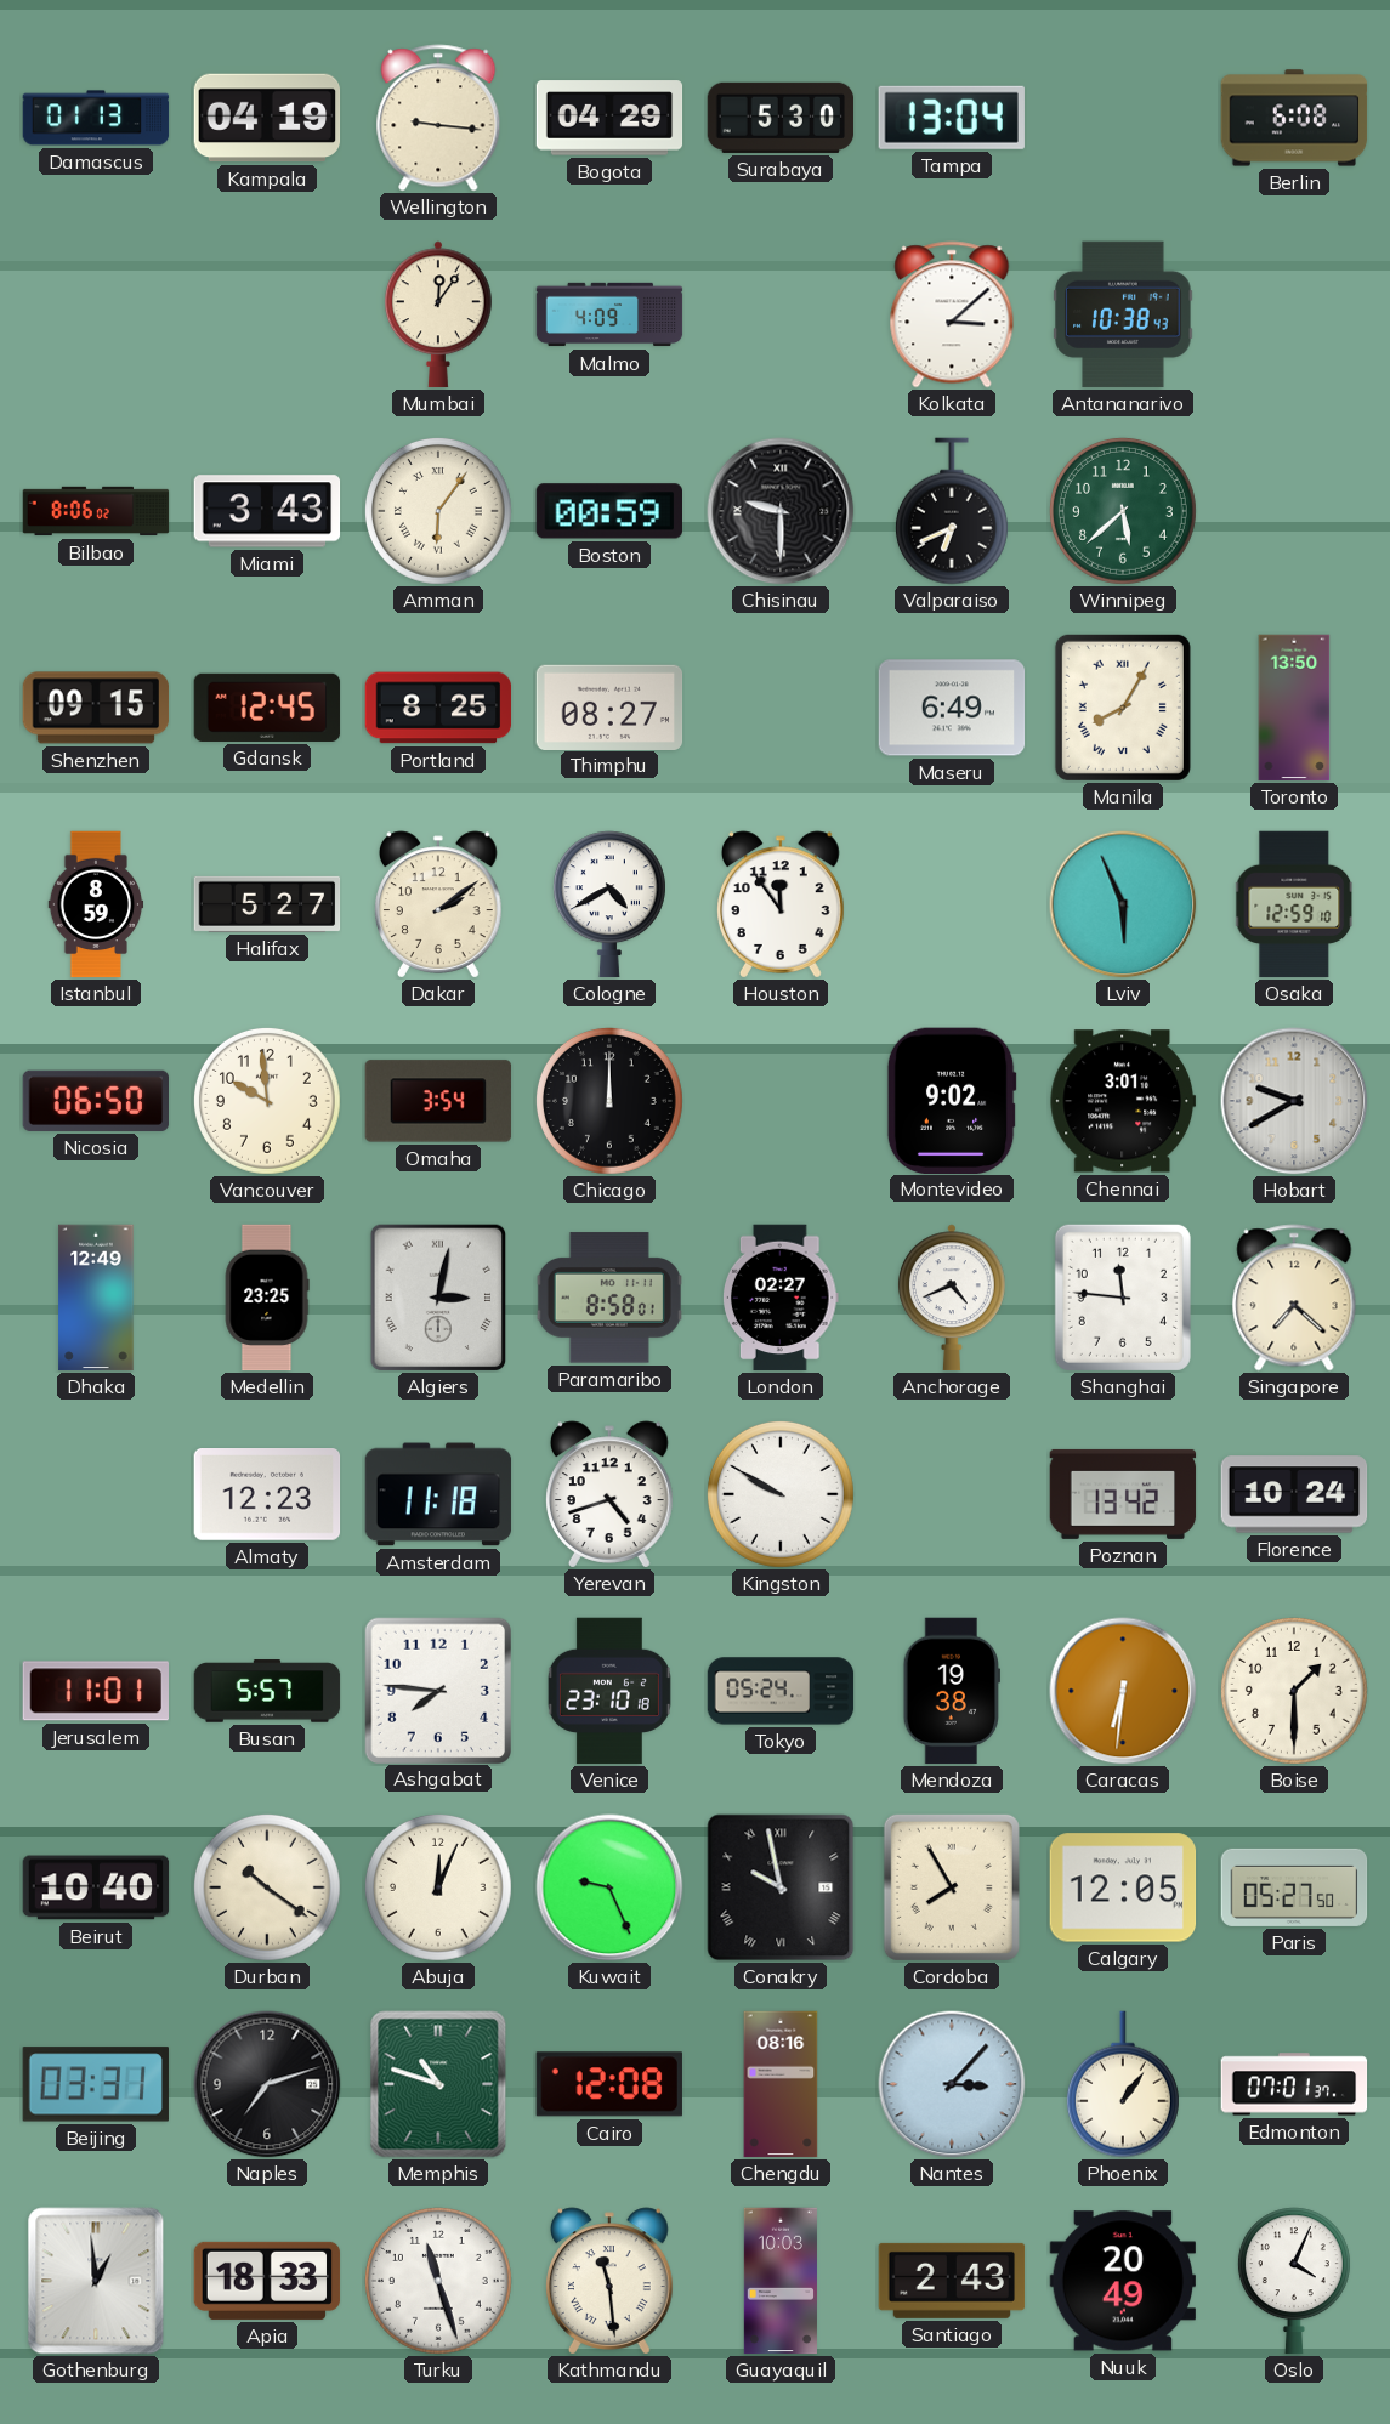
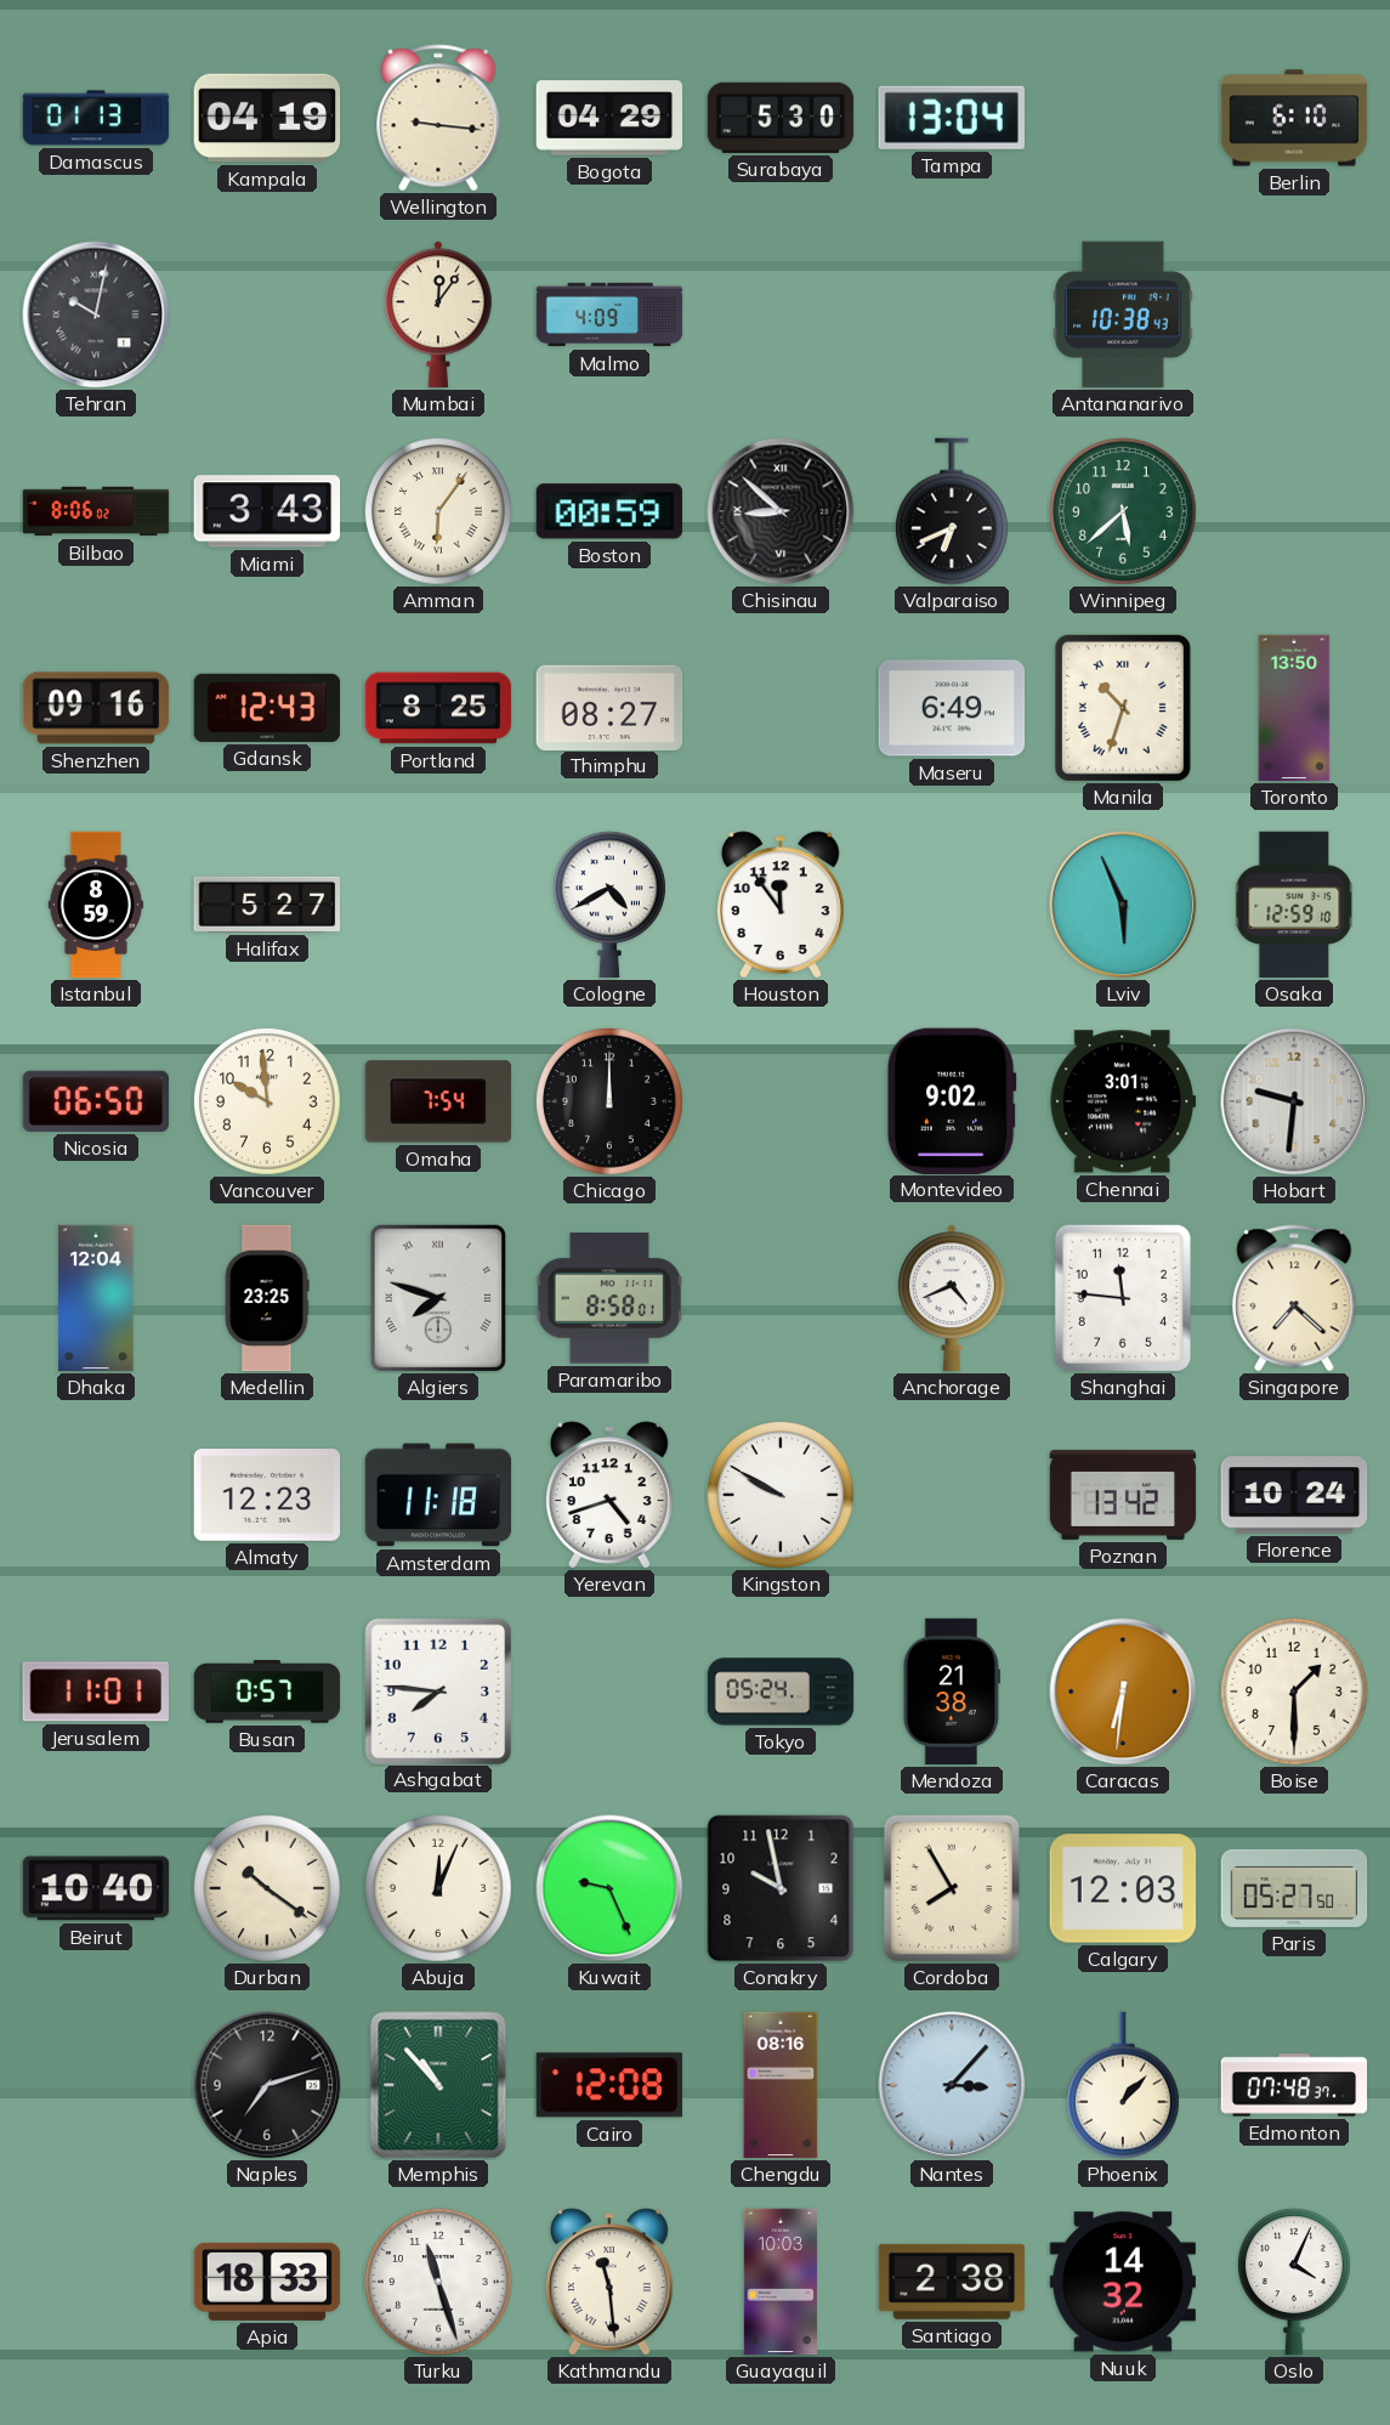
Berlin: 6:08 -> 6:10 (1294, 118)
Tehran: none -> 10:02 (96, 315)
Kolkata: 3:08 -> none (952, 314)
Chisinau: 9:30 -> 8:52 (781, 511)
Shenzhen: 09:15 -> 09:16 (96, 708)
Gdansk: 12:45 -> 12:43 (267, 708)
Manila: 8:05 -> 10:33 (1123, 708)
Dakar: 2:09 -> none (439, 904)
Omaha: 3:54 -> 7:54 (438, 1101)
Hobart: 9:40 -> 9:31 (1294, 1101)
Dhaka: 12:49 -> 12:04 (96, 1298)
Algiers: 3:02 -> 7:48 (438, 1298)
London: 02:27 -> none (781, 1298)
Busan: 5:57 -> 0:57 (267, 1692)
Venice: 23:10 -> none (609, 1691)
Mendoza: 19:38 -> 21:38 (951, 1692)
Conakry numerals: Roman -> Arabic (781, 1888)
Calgary: 12:05 -> 12:03 (1123, 1888)
Beijing: 03:31 -> none (95, 2084)
Memphis: 10:48 -> 10:53 (438, 2085)
Phoenix: 1:06 -> 1:07 (1123, 2085)
Edmonton: 07:01 -> 07:48 (1294, 2085)
Gothenburg: 12:59 -> none (96, 2281)
Santiago: 2:43 -> 2:38 (952, 2282)
Nuuk: 20:49 -> 14:32 (1122, 2282)
